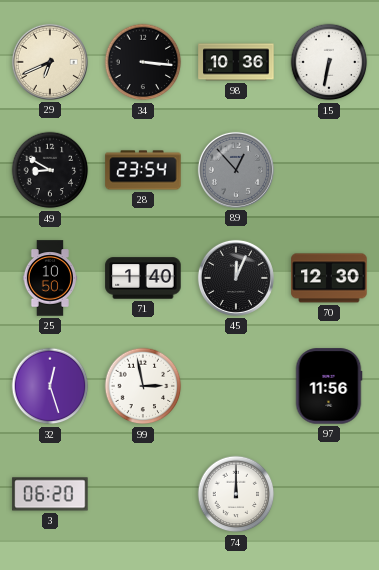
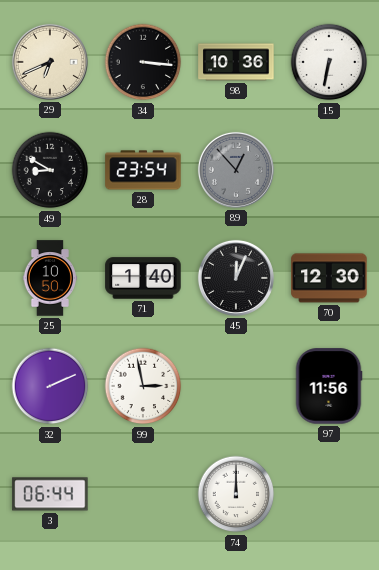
32: 12:27 -> 2:11 (50, 386)
3: 06:20 -> 06:44 (50, 494)
